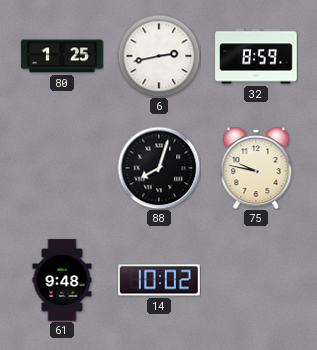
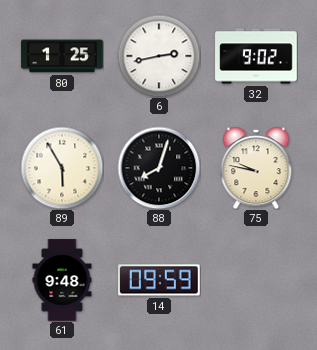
32: 8:59 -> 9:02 (256, 56)
89: none -> 5:55 (62, 168)
14: 10:02 -> 09:59 (159, 280)
